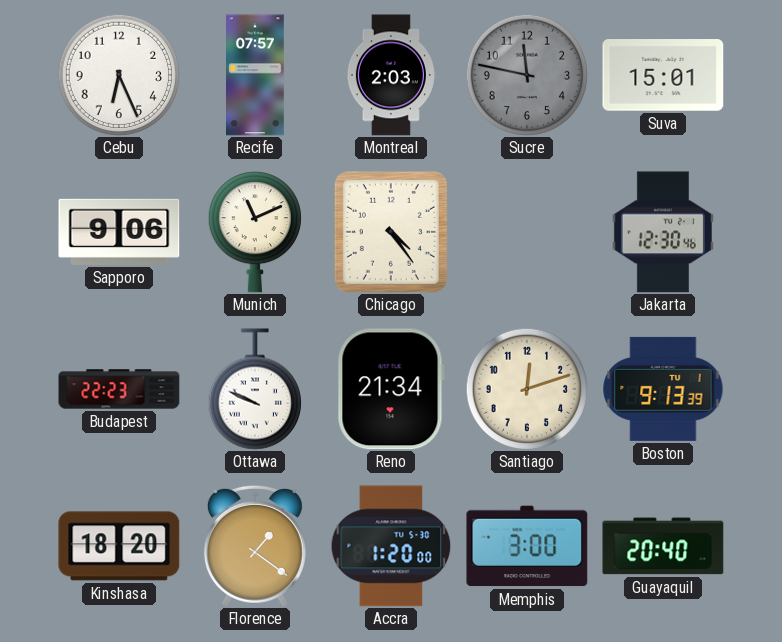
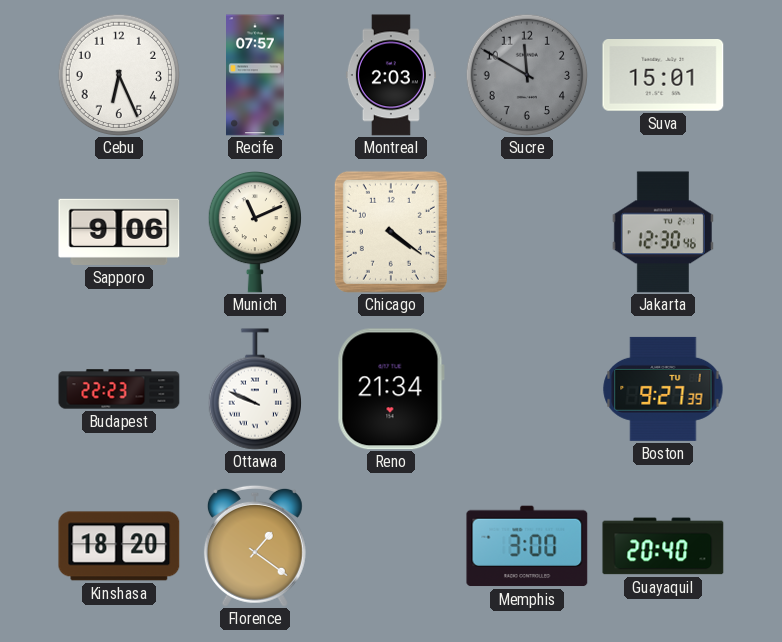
Sucre: 11:47 -> 11:50 (526, 74)
Chicago: 4:24 -> 4:21 (391, 232)
Santiago: 12:12 -> none (526, 388)
Boston: 9:13 -> 9:27 (663, 389)
Accra: 1:20 -> none (391, 546)
